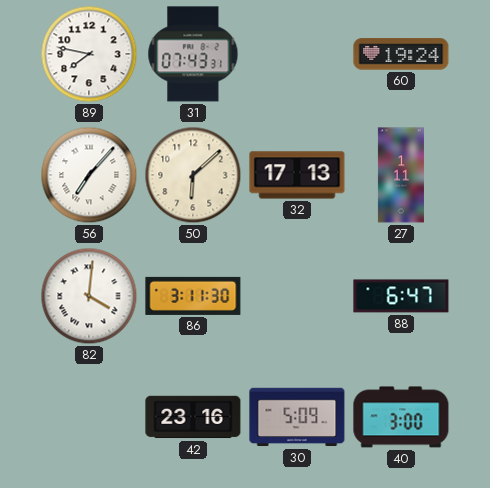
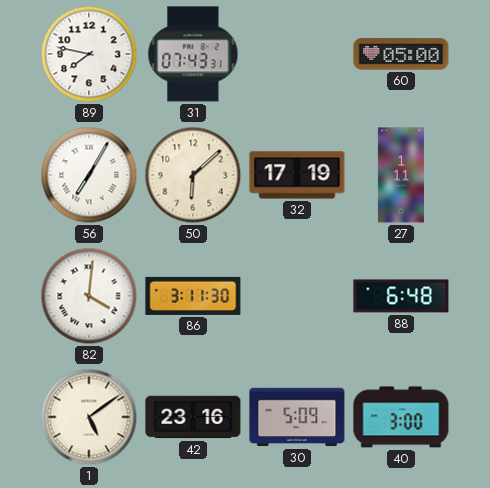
60: 19:24 -> 05:00 (401, 54)
56: 7:07 -> 7:05 (89, 175)
32: 17:13 -> 17:19 (297, 175)
88: 6:47 -> 6:48 (401, 296)
1: none -> 5:09 (89, 417)
